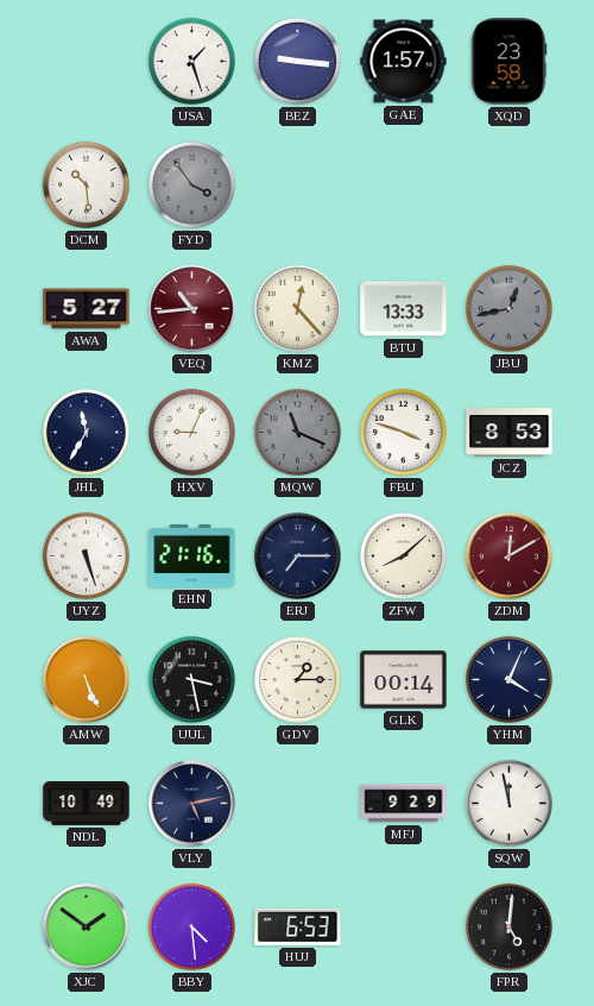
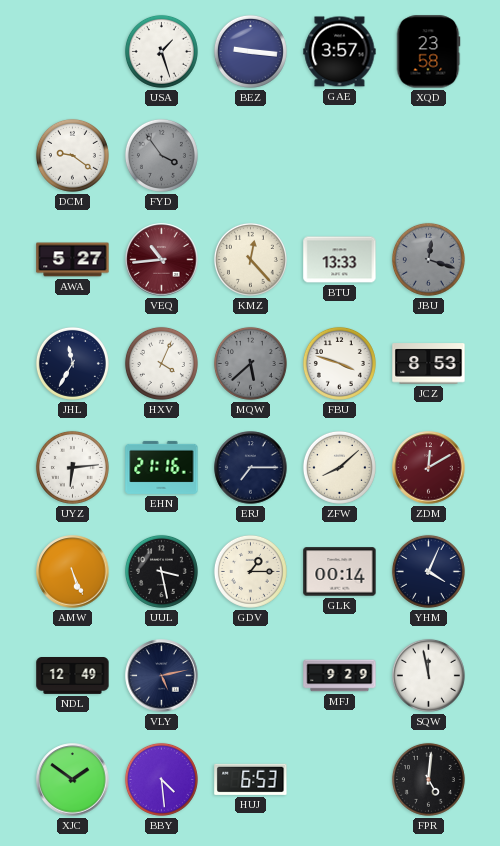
GAE: 1:57 -> 3:57 (340, 52)
DCM: 10:29 -> 9:21 (72, 155)
JBU: 12:43 -> 12:18 (428, 259)
HXV: 9:04 -> 4:04 (161, 363)
MQW: 11:19 -> 5:38 (250, 363)
UYZ: 5:27 -> 6:14 (72, 467)
NDL: 10:49 -> 12:49 (73, 676)
